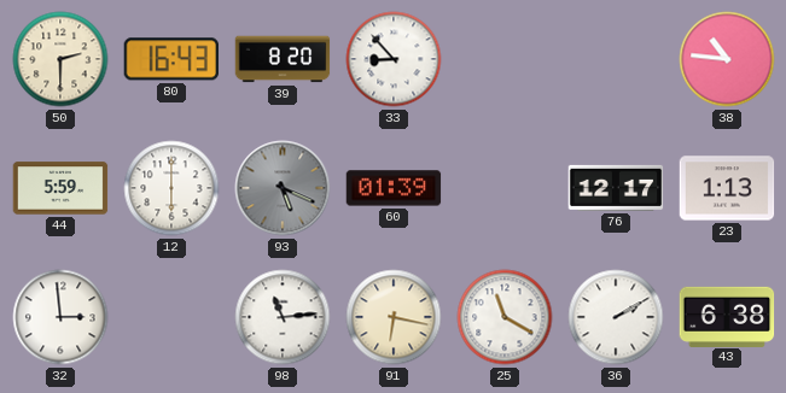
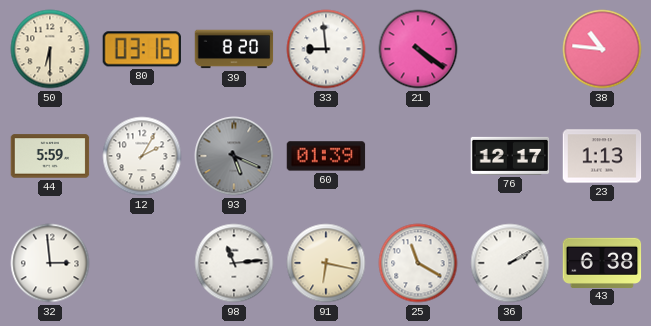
50: 2:30 -> 6:30 (50, 49)
80: 16:43 -> 03:16 (141, 49)
33: 8:53 -> 8:59 (326, 49)
21: none -> 4:21 (418, 49)
12: 6:00 -> 2:05 (142, 156)
